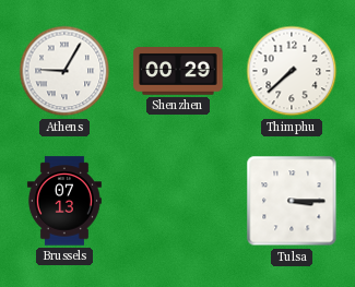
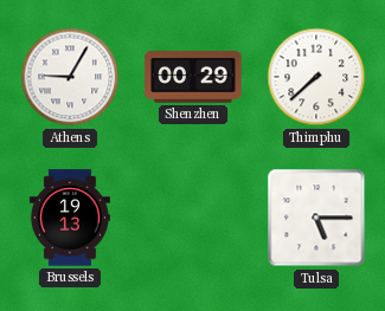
Brussels: 07:13 -> 19:13 (70, 218)
Tulsa: 3:15 -> 5:15 (316, 218)
